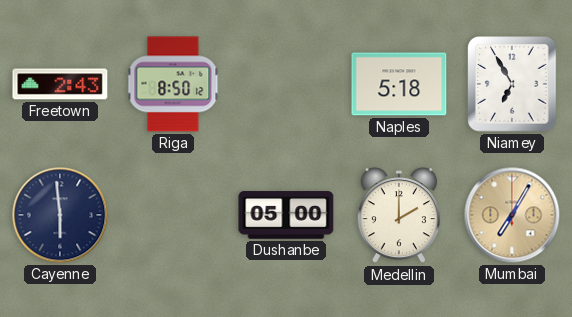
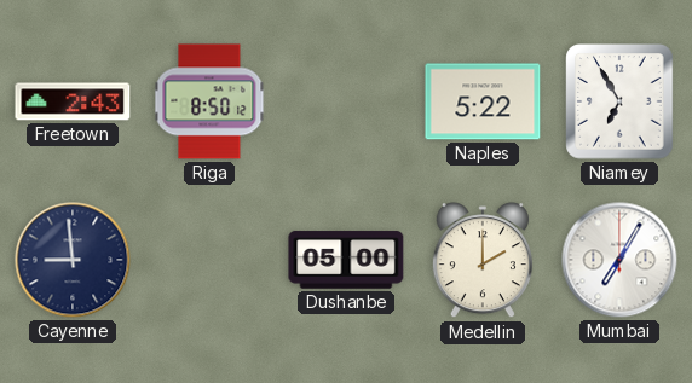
Naples: 5:18 -> 5:22 (483, 101)
Cayenne: 5:59 -> 8:59 (73, 260)
Mumbai dial: champagne -> white (619, 260)
